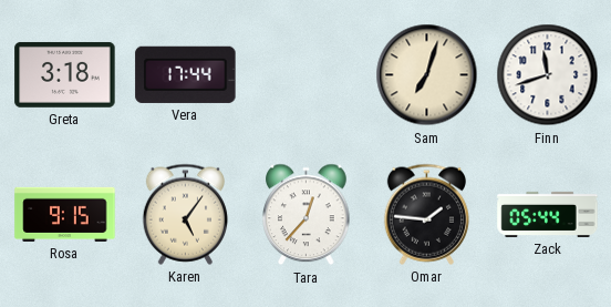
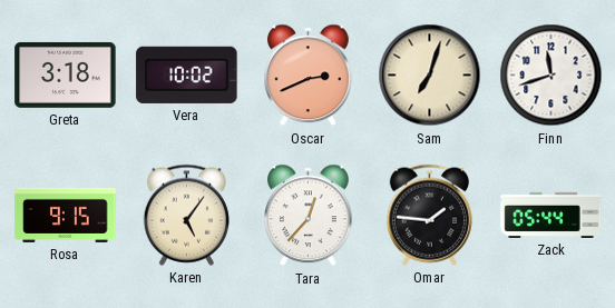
Vera: 17:44 -> 10:02 (187, 74)
Oscar: none -> 2:41 (309, 76)
